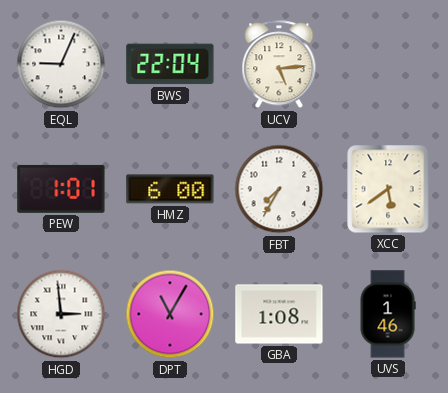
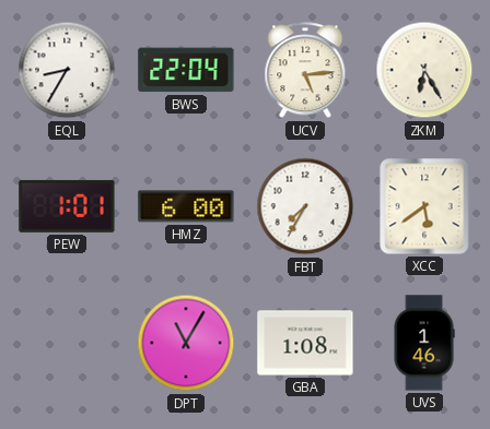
EQL: 9:04 -> 8:35 (67, 70)
ZKM: none -> 6:25 (424, 70)
HGD: 2:59 -> none (61, 314)
